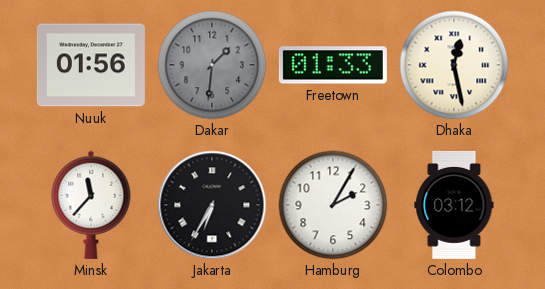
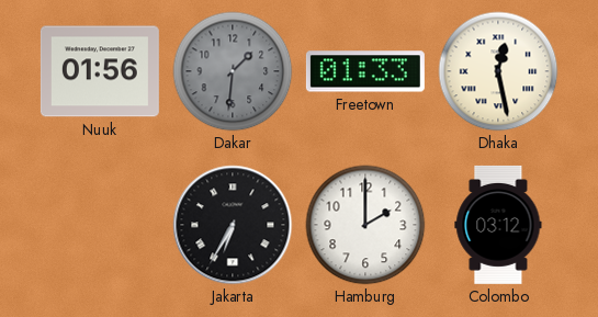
Minsk: 11:37 -> none (91, 205)
Hamburg: 2:05 -> 2:00 (365, 225)
